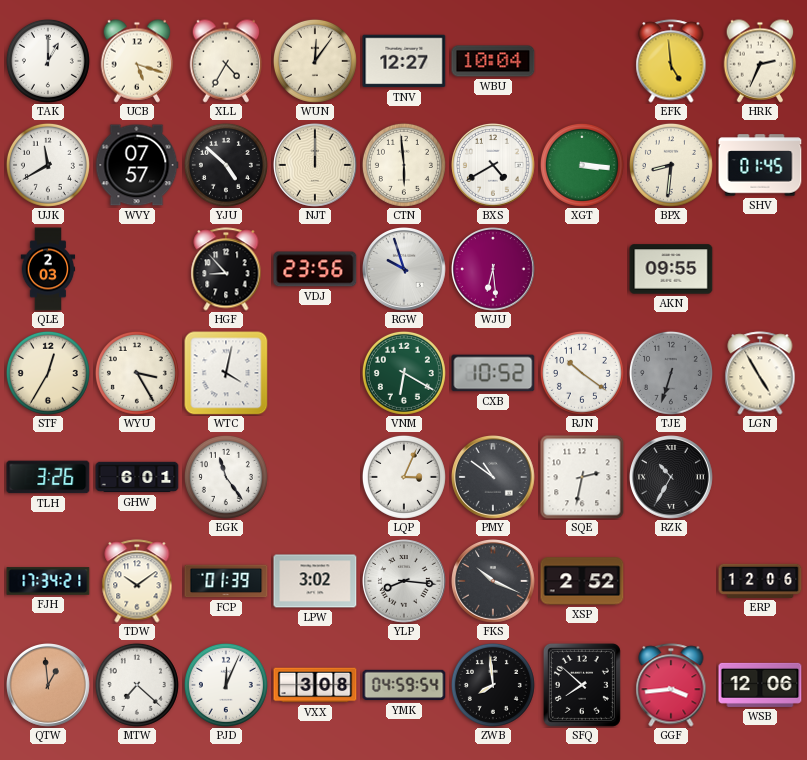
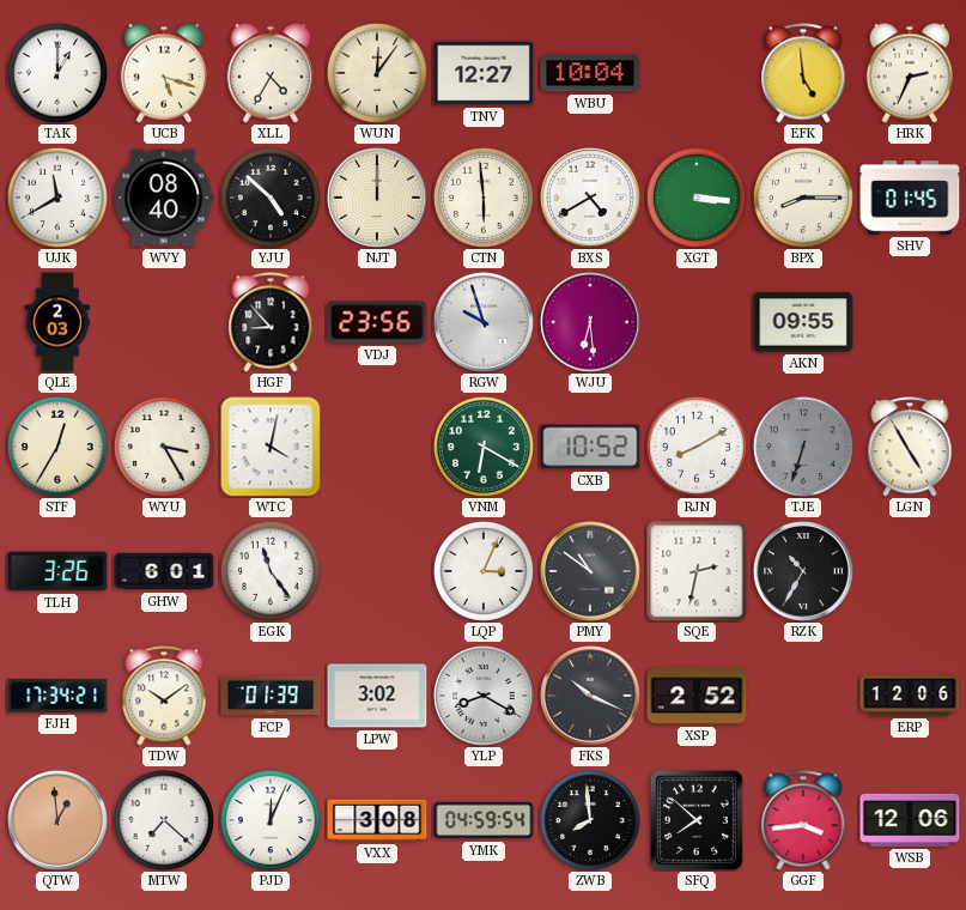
WVY: 07:57 -> 08:40 (164, 198)
BPX: 8:31 -> 8:15 (803, 198)
RJN: 10:21 -> 8:10 (697, 447)
YLP: 8:16 -> 8:20 (485, 697)
